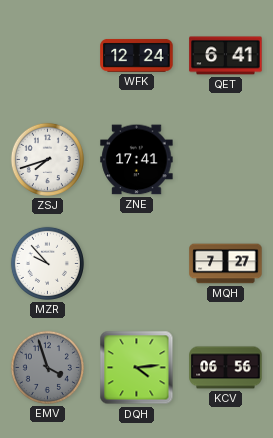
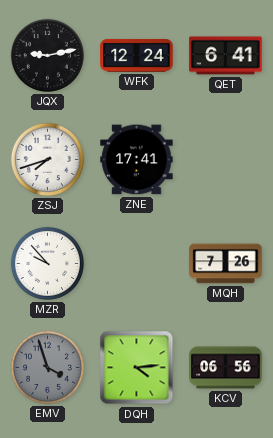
JQX: none -> 9:13 (47, 55)
MQH: 7:27 -> 7:26 (226, 264)
